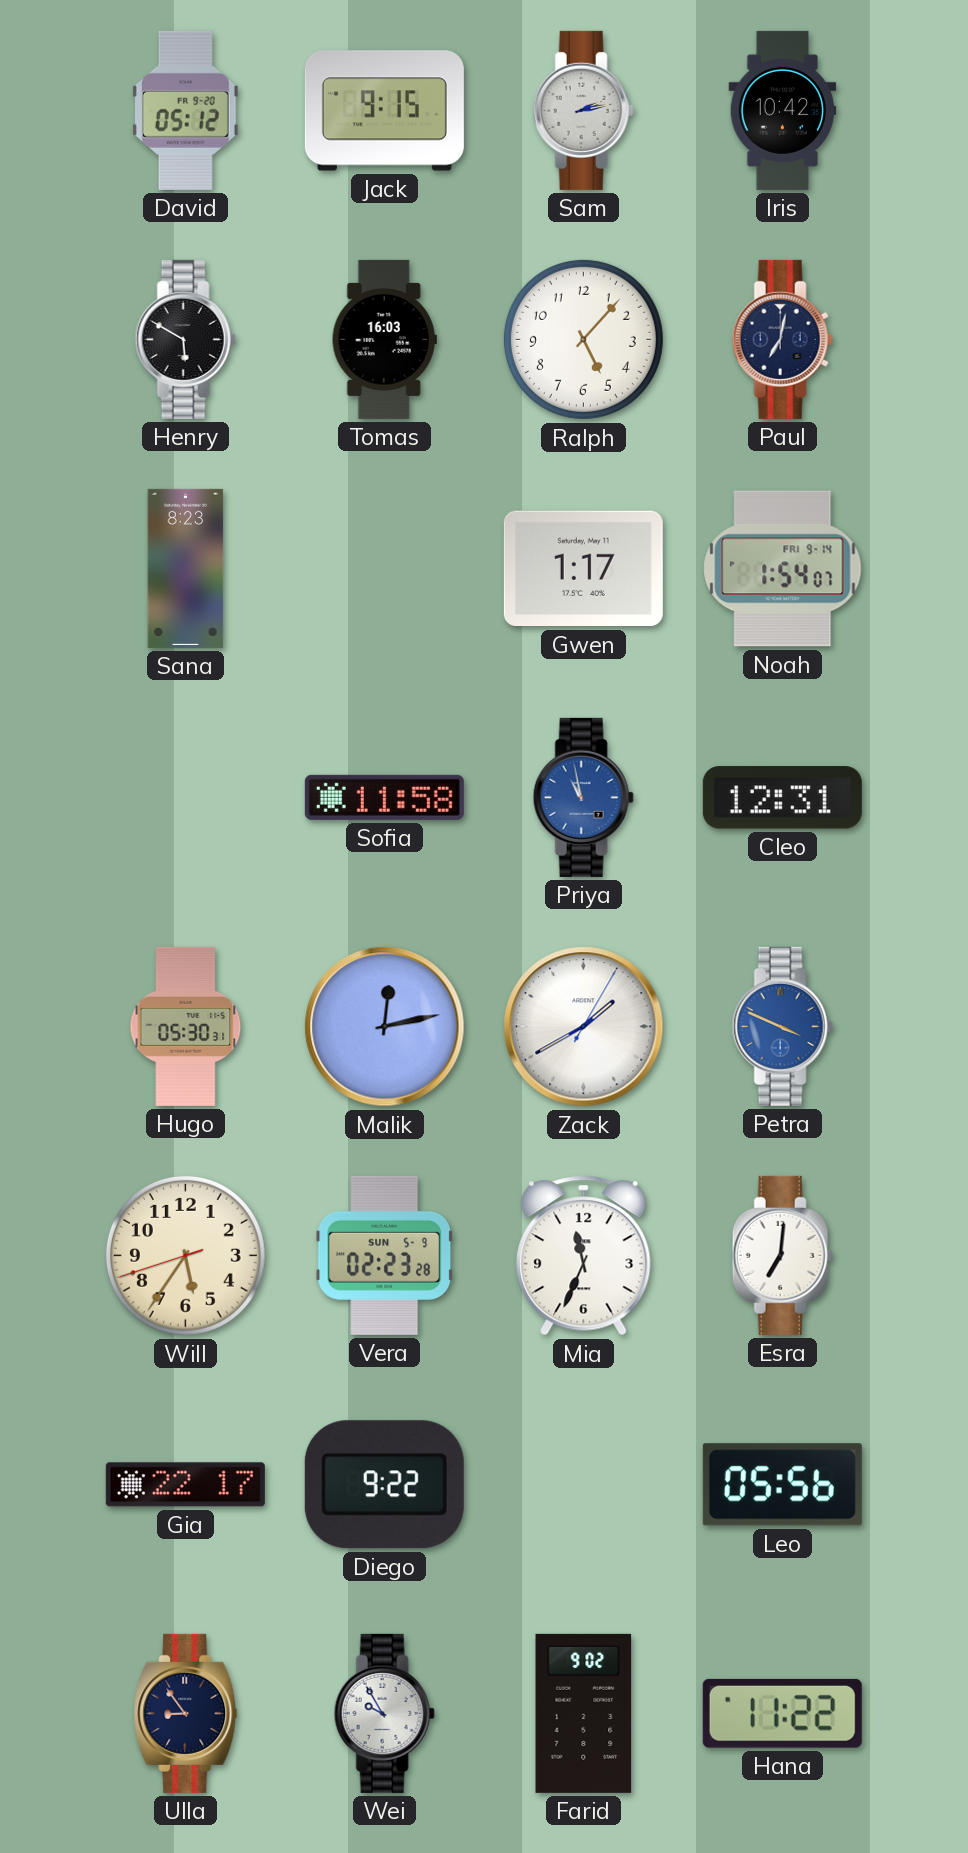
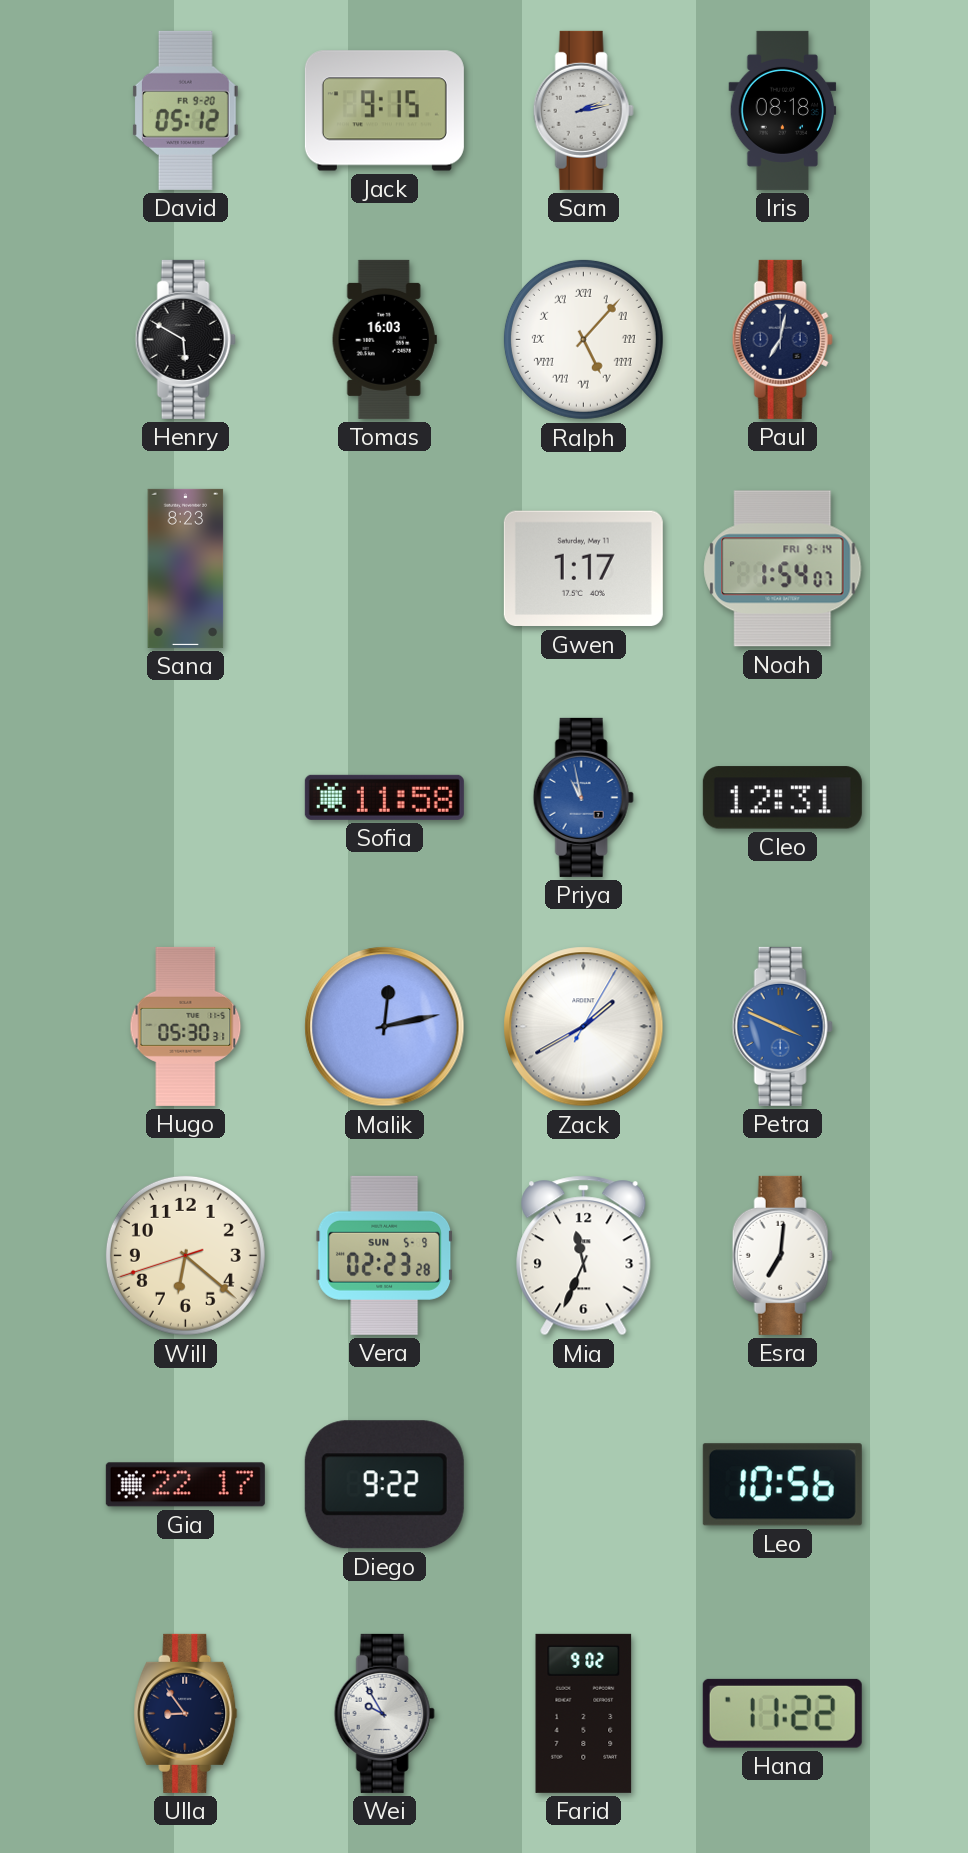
Iris: 10:42 -> 08:18 (783, 110)
Ralph numerals: Arabic -> Roman (583, 339)
Will: 5:35 -> 6:21 (185, 1255)
Leo: 05:56 -> 10:56 (782, 1485)
